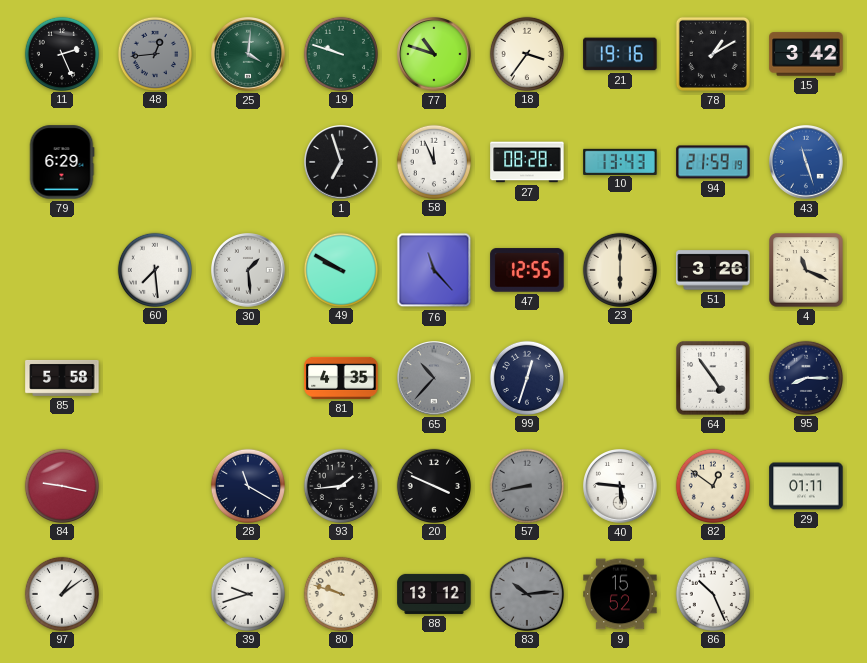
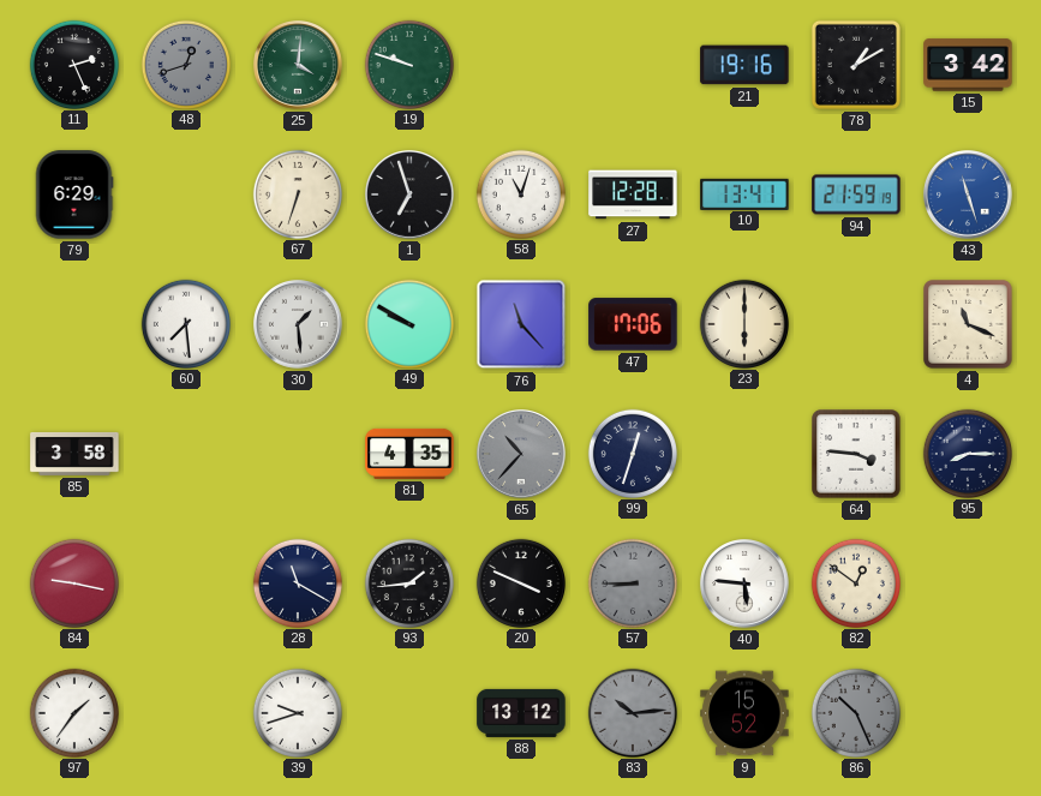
48: 12:44 -> 12:42 (185, 64)
77: 10:48 -> none (434, 54)
18: 3:36 -> none (526, 53)
67: none -> 6:33 (297, 193)
58: 11:56 -> 11:03 (520, 193)
27: 08:28 -> 12:28 (633, 194)
10: 13:43 -> 13:41 (744, 193)
47: 12:55 -> 17:06 (633, 324)
51: 3:26 -> none (713, 270)
85: 5:58 -> 3:58 (74, 454)
64: 4:54 -> 3:46 (856, 454)
57: 8:43 -> 8:45 (632, 582)
29: 01:11 -> none (806, 486)
97: 1:09 -> 1:36 (73, 712)
80: 9:48 -> none (340, 593)
86 dial: white -> grey (855, 712)
